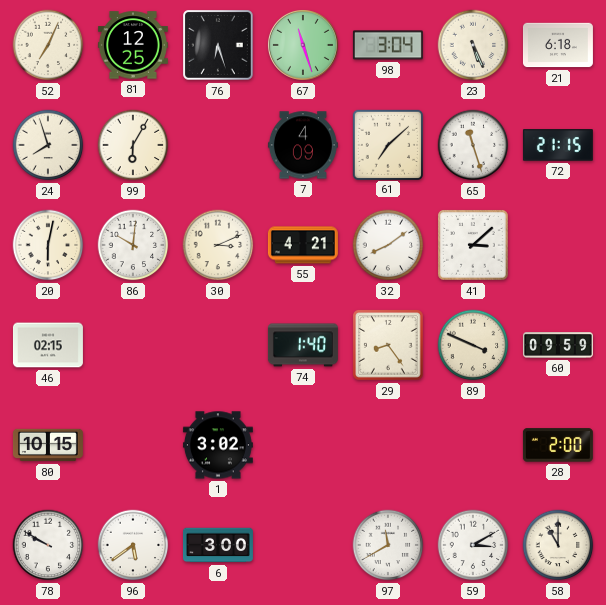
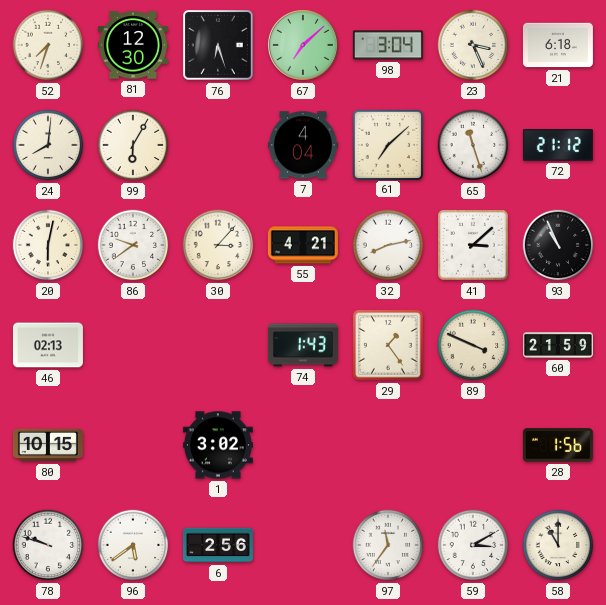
52: 7:04 -> 7:33 (48, 45)
81: 12:25 -> 12:30 (133, 45)
67: 11:27 -> 7:08 (304, 46)
23: 5:26 -> 3:26 (473, 45)
24: 7:57 -> 8:01 (48, 145)
7: 4:09 -> 4:04 (303, 145)
72: 21:15 -> 21:12 (558, 145)
86: 10:01 -> 9:39 (133, 245)
30: 3:11 -> 3:07 (218, 245)
32: 8:09 -> 8:13 (388, 245)
93: none -> 10:56 (558, 245)
46: 02:15 -> 02:13 (48, 345)
74: 1:40 -> 1:43 (303, 345)
29: 8:24 -> 1:24 (389, 346)
60: 09:59 -> 21:59 (558, 345)
28: 2:00 -> 1:56 (558, 445)
78: 9:50 -> 9:48 (48, 545)
6: 3:00 -> 2:56 (218, 545)
97: 11:40 -> 11:36 (388, 545)
